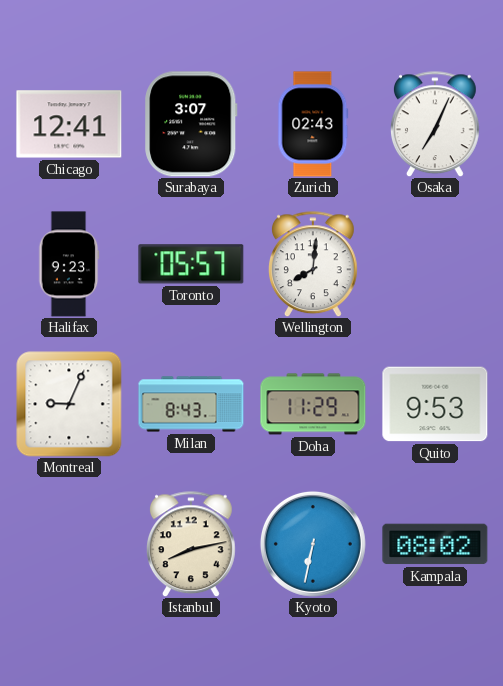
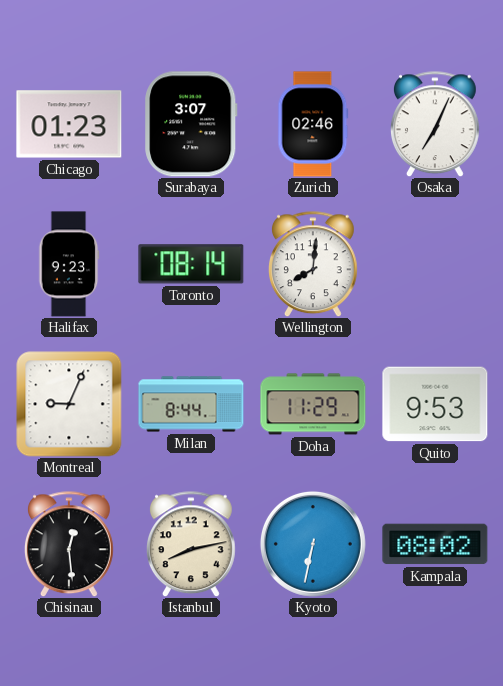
Chicago: 12:41 -> 01:23 (69, 124)
Zurich: 02:43 -> 02:46 (313, 124)
Toronto: 05:57 -> 08:14 (191, 264)
Milan: 8:43 -> 8:44 (191, 404)
Chisinau: none -> 12:29 (69, 544)
